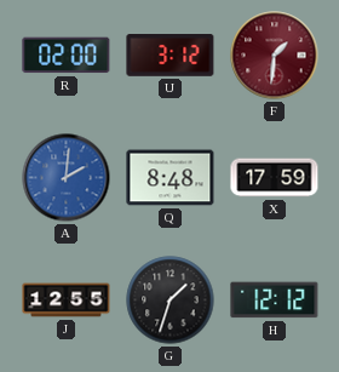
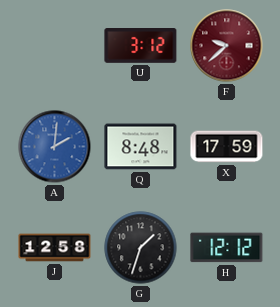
R: 02:00 -> none (67, 56)
F: 1:31 -> 9:38 (227, 46)
J: 12:55 -> 12:58 (55, 248)
